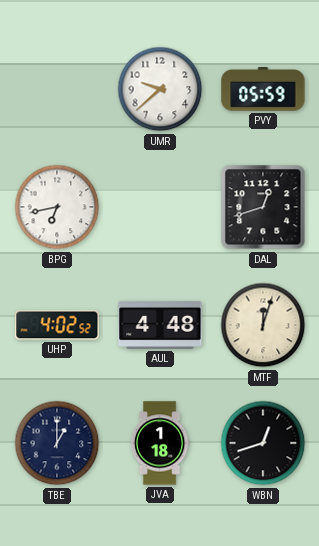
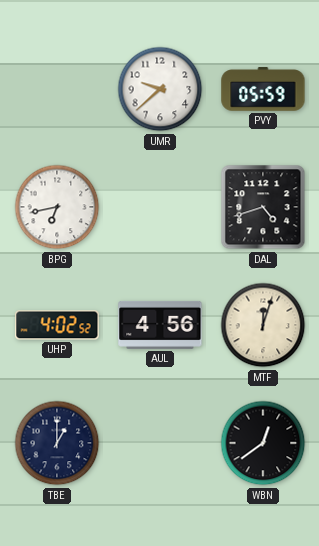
DAL: 12:42 -> 4:42 (263, 207)
AUL: 4:48 -> 4:56 (160, 325)
JVA: 1:18 -> none (160, 443)
WBN: 12:42 -> 12:39 (263, 443)
